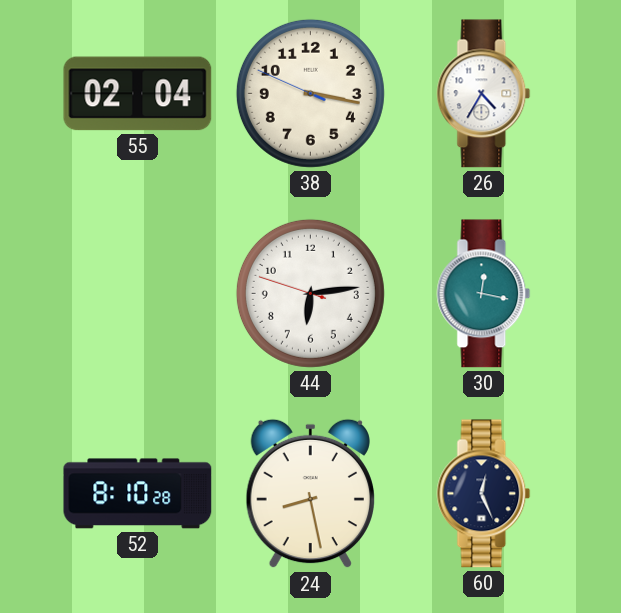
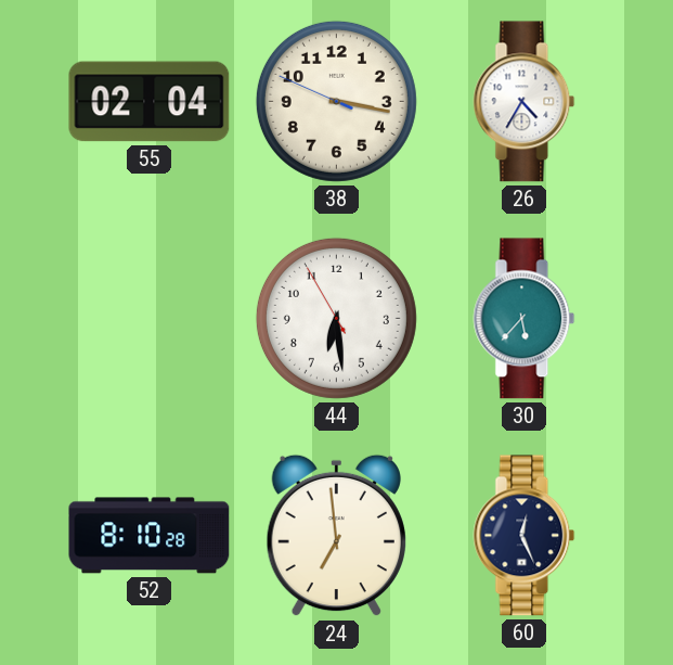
44: 6:13 -> 6:28 (336, 318)
30: 12:17 -> 5:37 (525, 319)
24: 8:28 -> 6:59 (336, 536)
